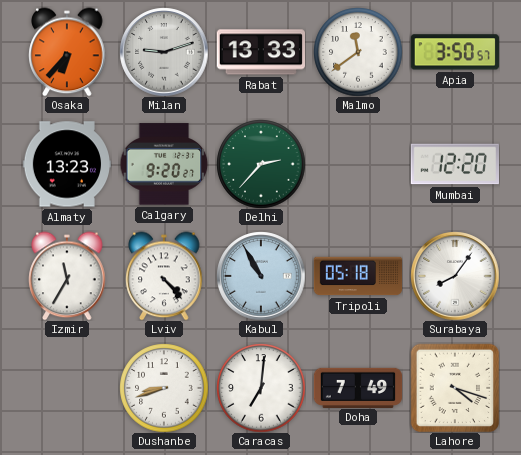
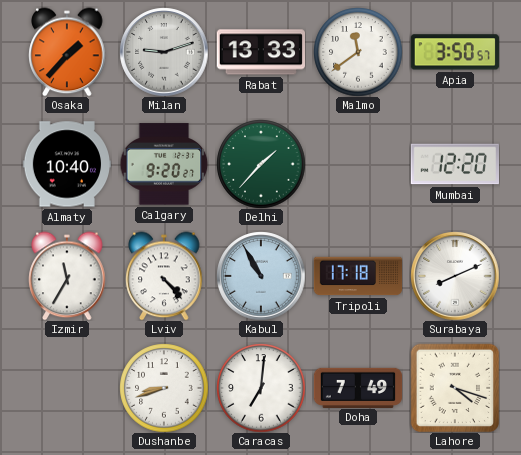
Osaka: 6:37 -> 1:37 (67, 52)
Almaty: 13:23 -> 10:40 (67, 164)
Delhi: 2:37 -> 1:37 (261, 164)
Tripoli: 05:18 -> 17:18 (358, 276)
Surabaya: 8:06 -> 8:11 (455, 276)
